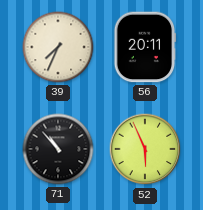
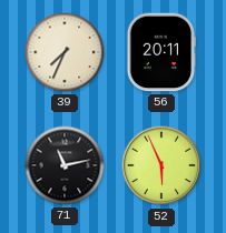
71: 10:53 -> 11:13 (65, 165)
